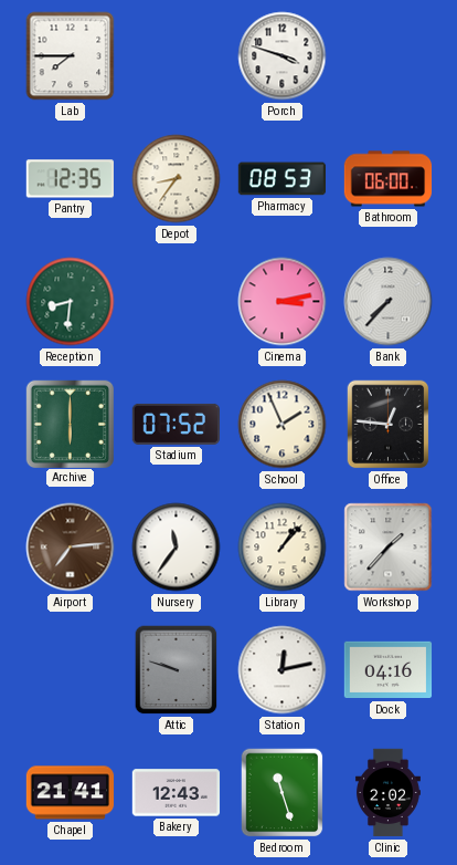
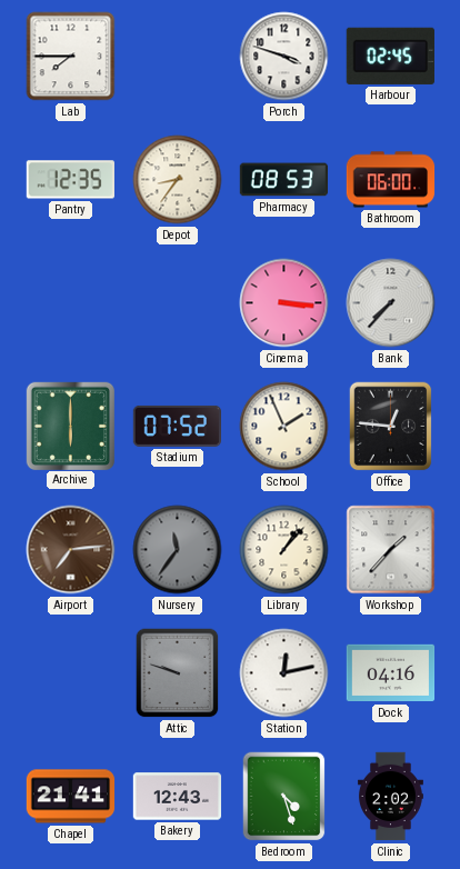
Harbour: none -> 02:45 (390, 56)
Reception: 8:31 -> none (71, 302)
Cinema: 3:13 -> 3:16 (284, 303)
Nursery dial: white -> grey (178, 550)
Bedroom: 11:27 -> 4:27 (284, 797)
